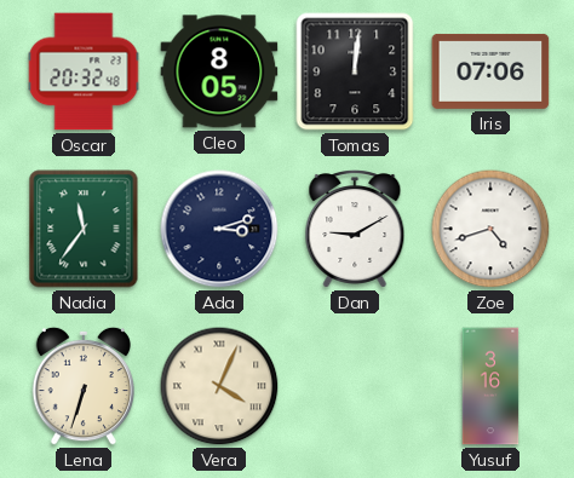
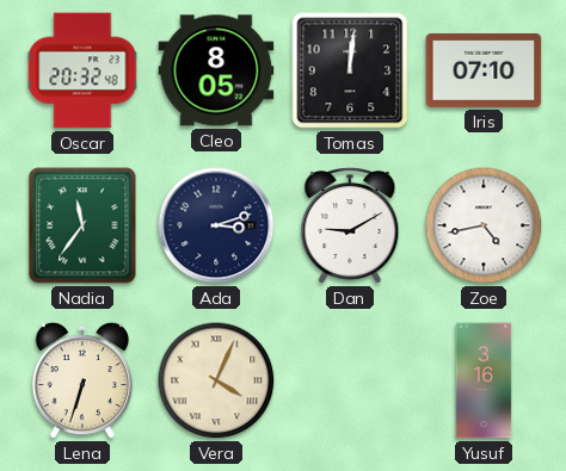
Iris: 07:06 -> 07:10 (484, 70)
Zoe: 4:42 -> 4:43 (484, 225)
